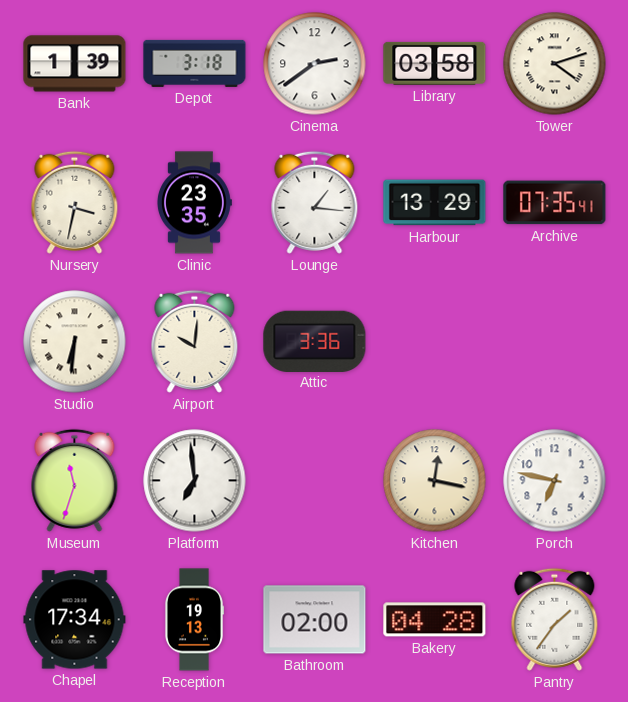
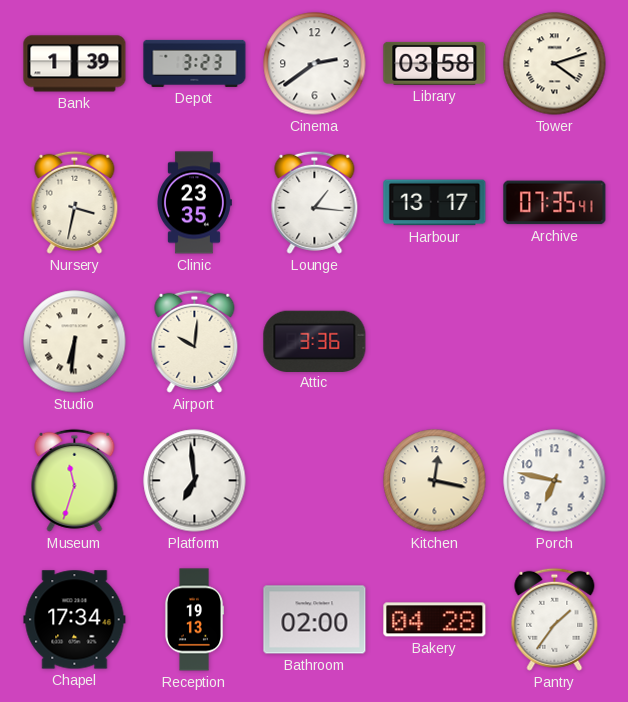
Depot: 3:18 -> 3:23 (195, 63)
Harbour: 13:29 -> 13:17 (435, 203)
